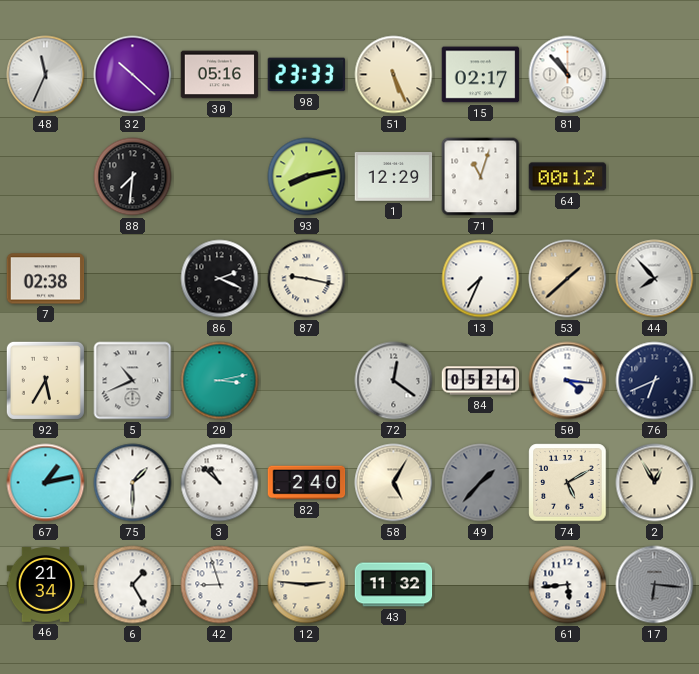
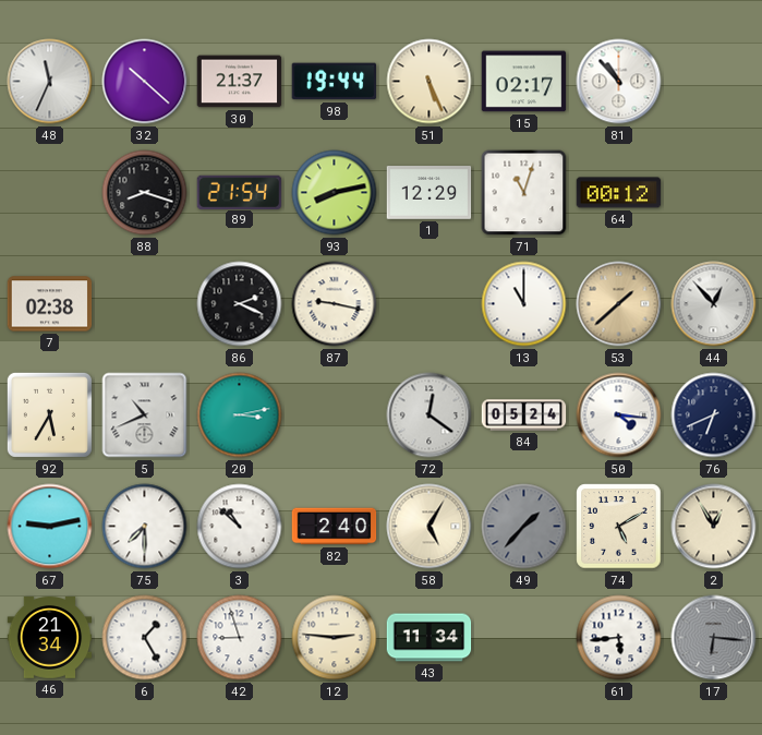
30: 05:16 -> 21:37 (240, 82)
98: 23:33 -> 19:44 (335, 82)
88: 7:31 -> 8:18 (145, 193)
89: none -> 21:54 (240, 192)
13: 7:34 -> 11:00 (524, 304)
44: 7:53 -> 12:53 (714, 304)
67: 1:13 -> 9:13 (50, 527)
75: 1:30 -> 7:30 (145, 527)
43: 11:32 -> 11:34 (430, 638)
